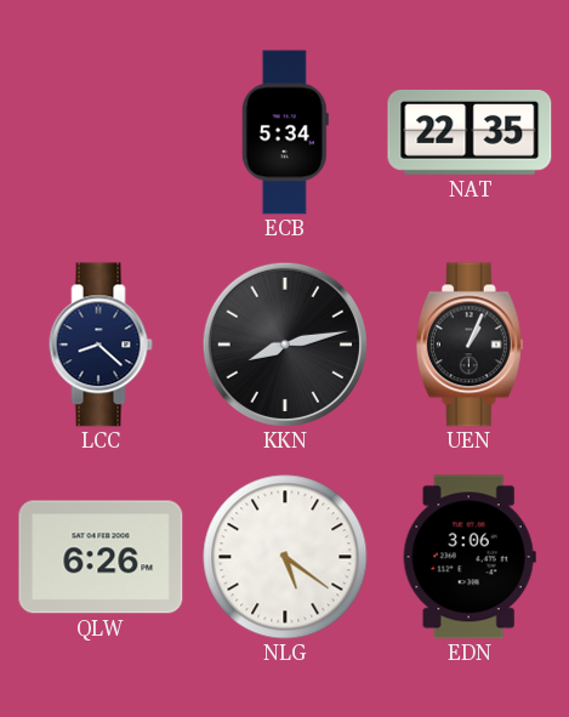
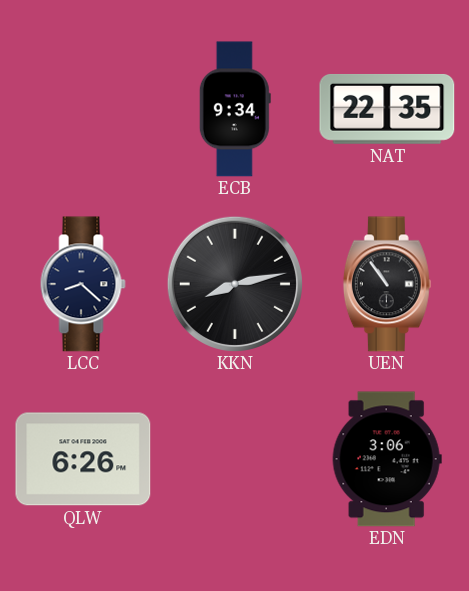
ECB: 5:34 -> 9:34 (235, 109)
UEN: 1:04 -> 10:54 (387, 284)
NLG: 5:21 -> none (285, 557)
